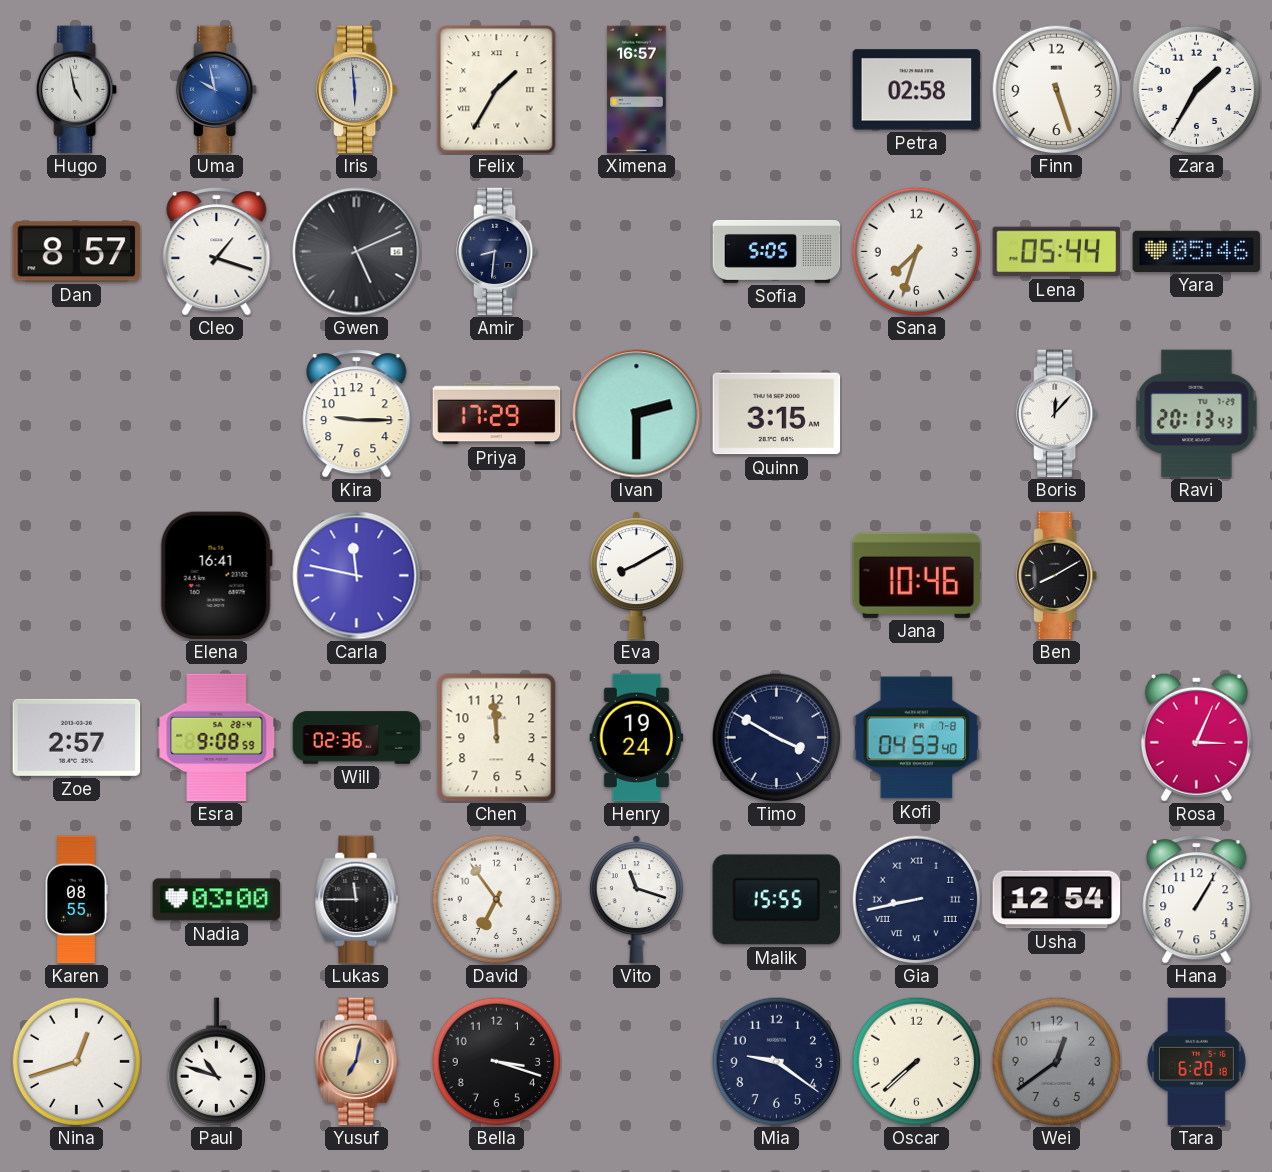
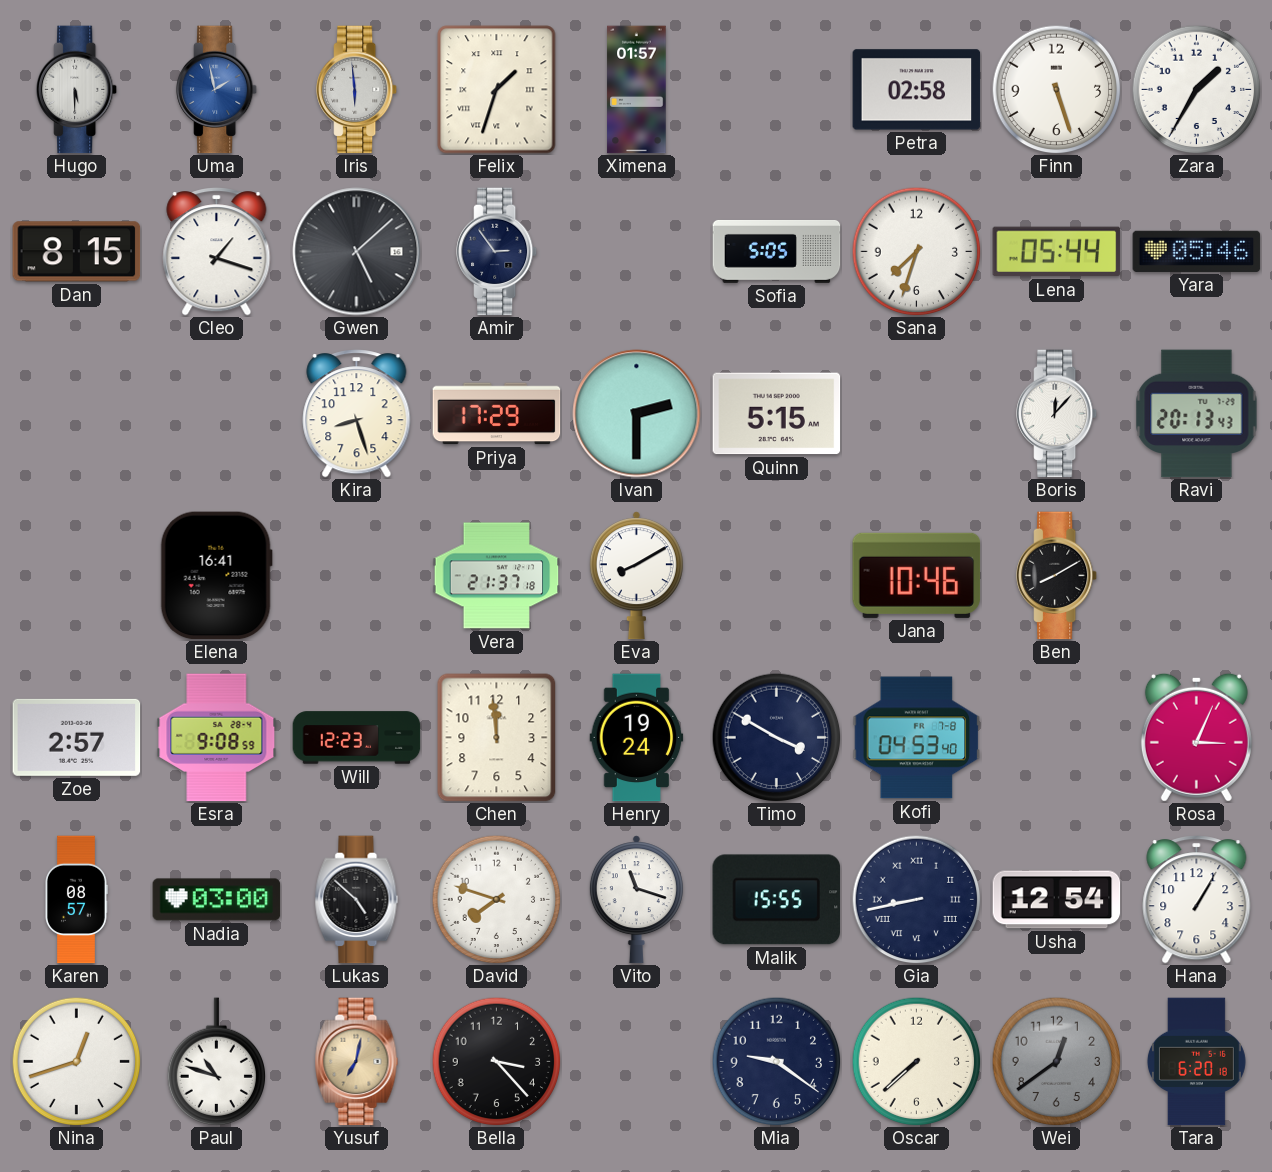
Hugo: 4:58 -> 5:30 (78, 90)
Uma: 9:58 -> 1:58 (218, 90)
Felix: 1:35 -> 1:33 (497, 90)
Ximena: 16:57 -> 01:57 (637, 90)
Dan: 8:57 -> 8:15 (77, 252)
Gwen: 5:11 -> 5:08 (357, 252)
Amir: 8:31 -> 2:54 (498, 252)
Kira: 9:15 -> 8:27 (357, 414)
Quinn: 3:15 -> 5:15 (777, 414)
Carla: 11:47 -> none (357, 576)
Vera: none -> 21:37 (497, 576)
Will: 02:36 -> 12:23 (357, 738)
Karen: 08:55 -> 08:57 (76, 900)
Lukas: 11:45 -> 4:52 (357, 900)
David: 6:54 -> 7:48 (496, 899)
Bella: 3:18 -> 3:23 (496, 1061)
